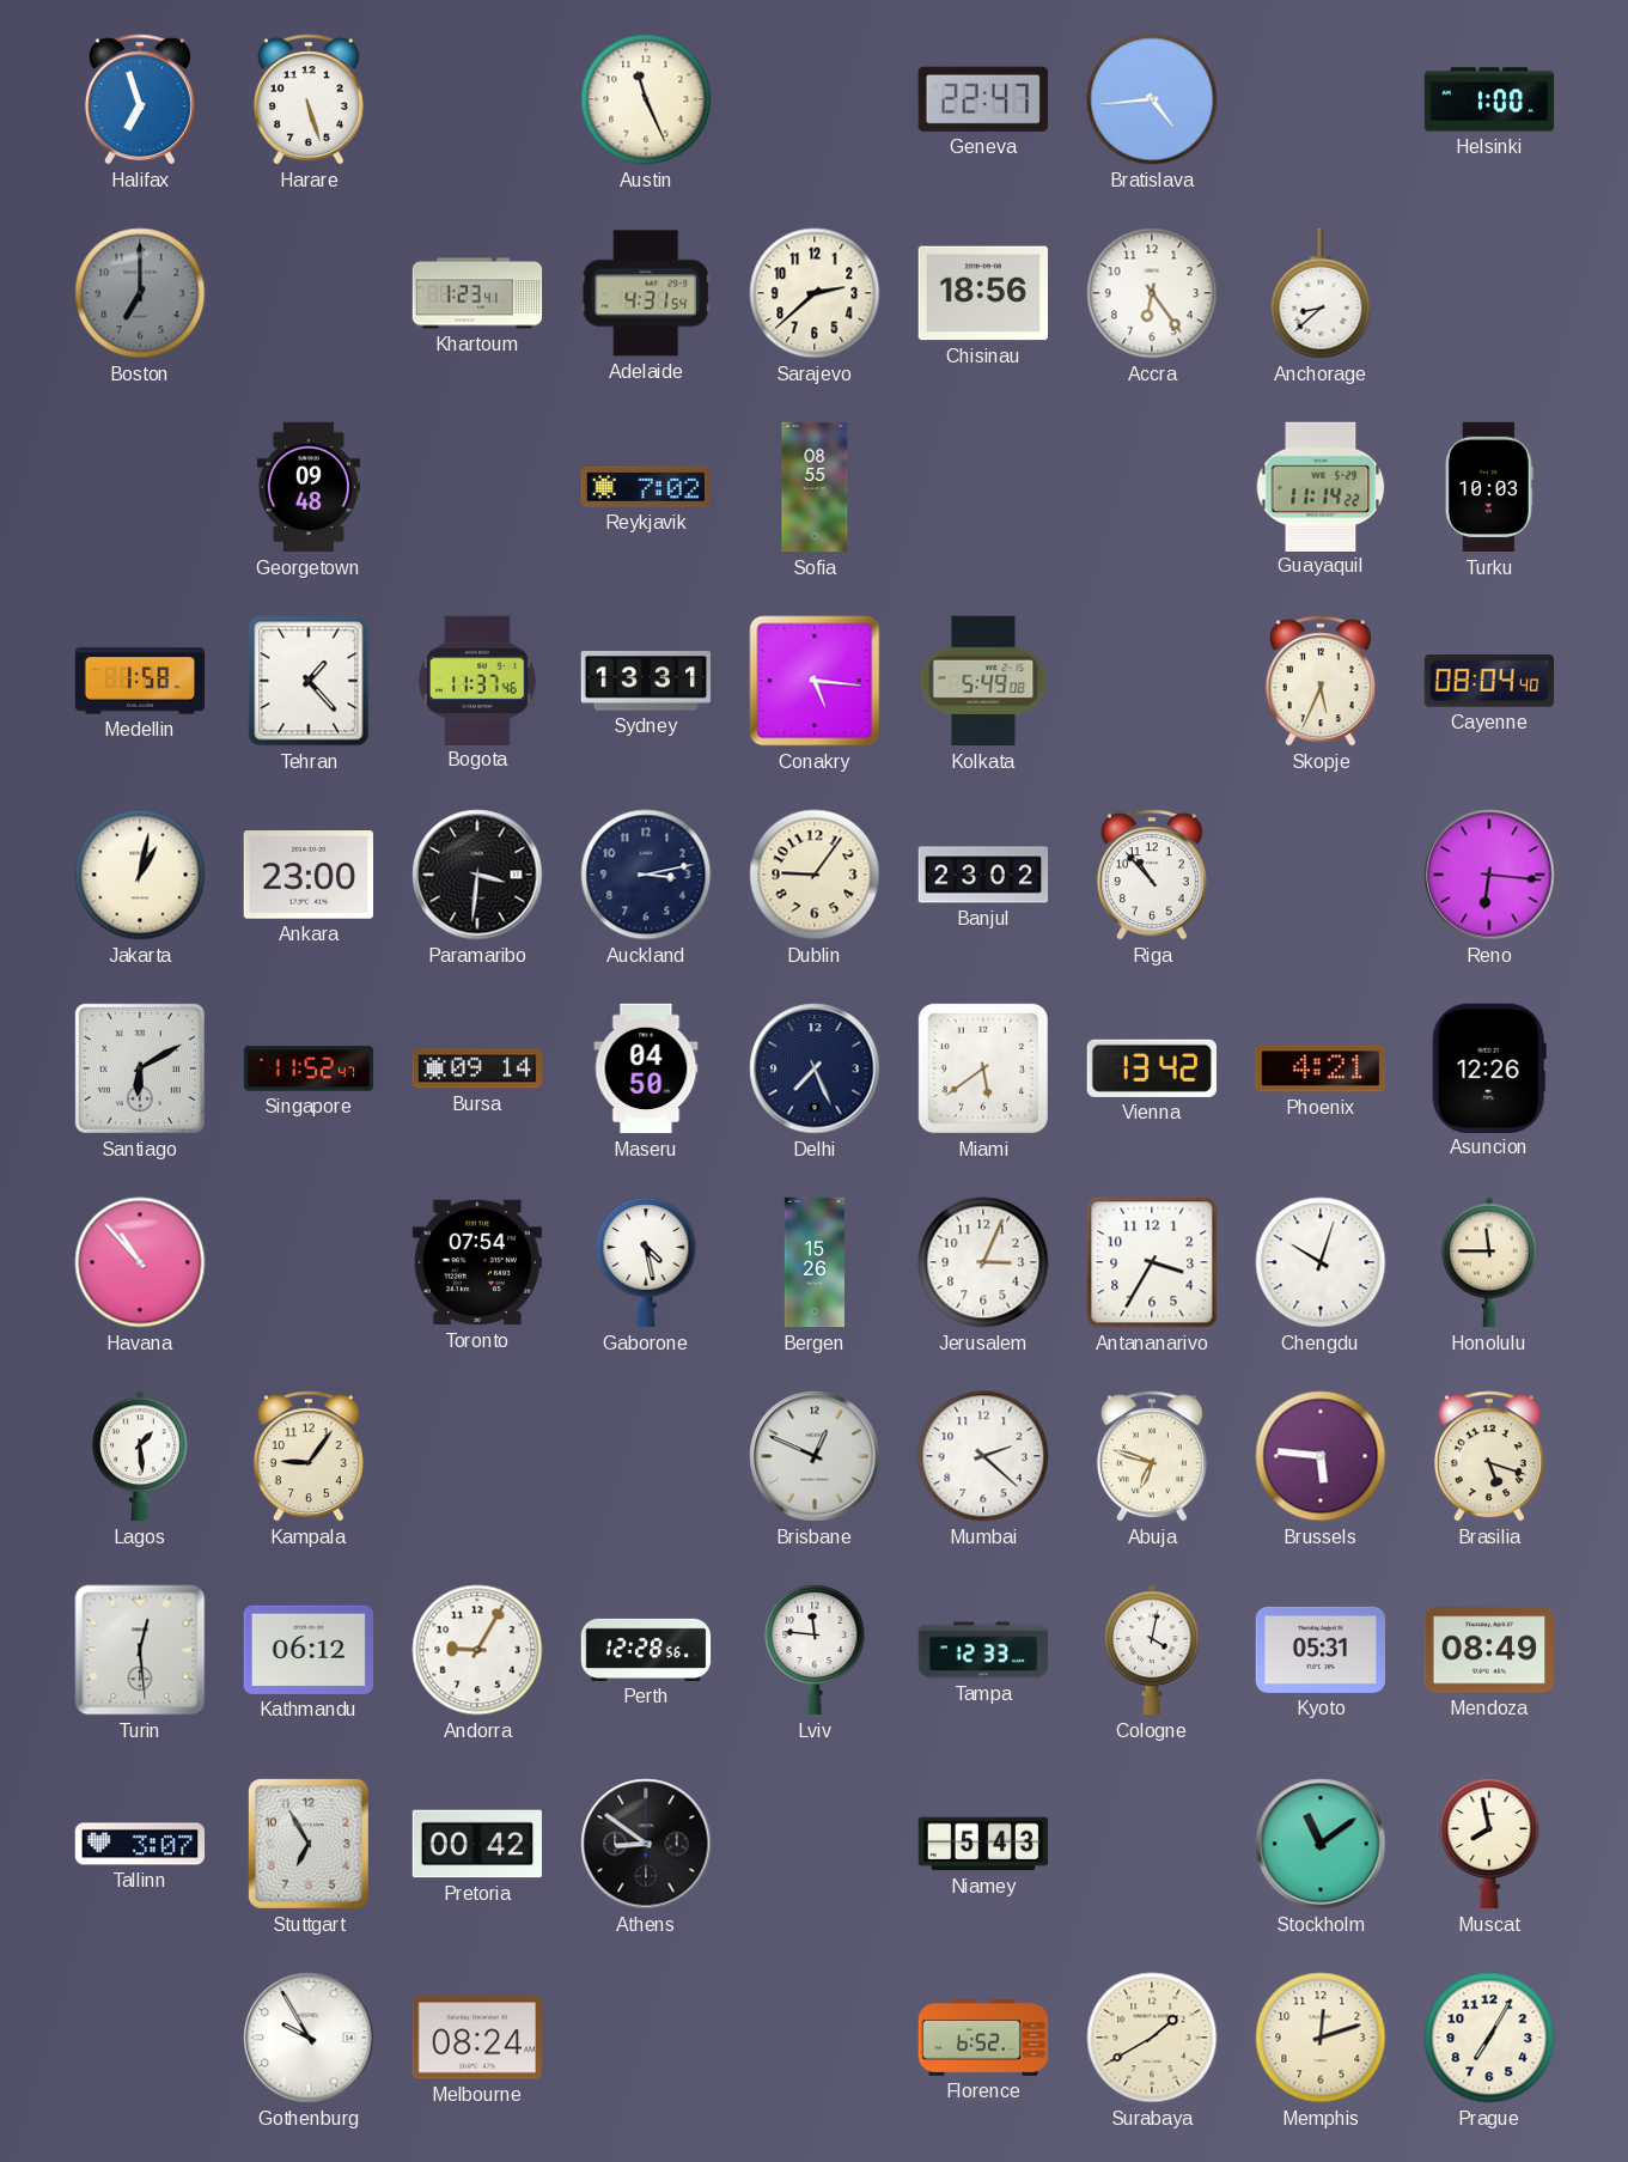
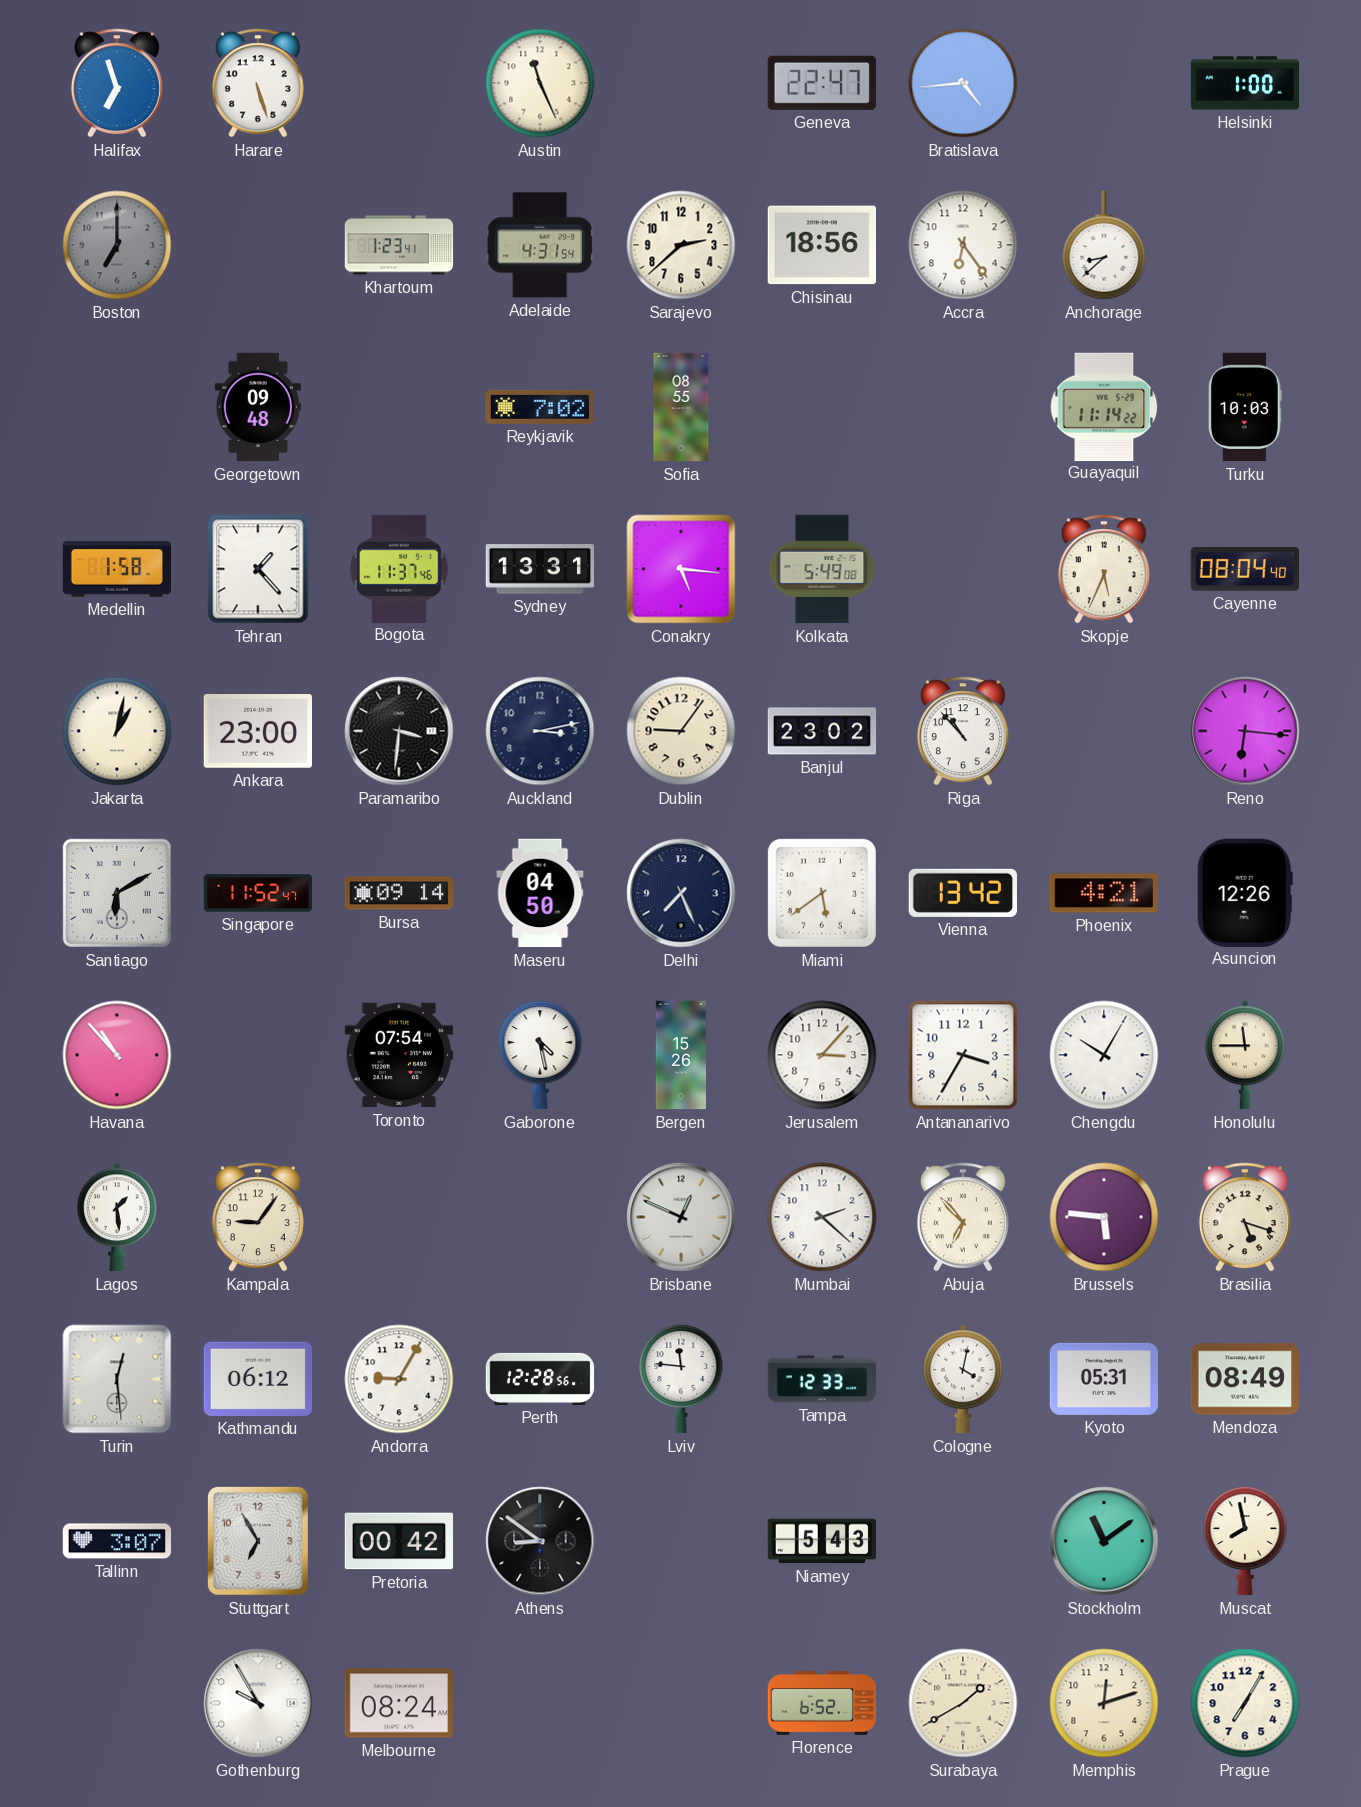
Jerusalem: 3:04 -> 3:07 (822, 1055)
Chengdu: 10:03 -> 10:05 (1104, 1055)
Abuja: 6:48 -> 6:53 (963, 1217)
